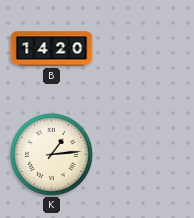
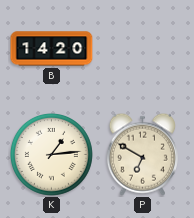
P: none -> 6:50 (142, 154)
